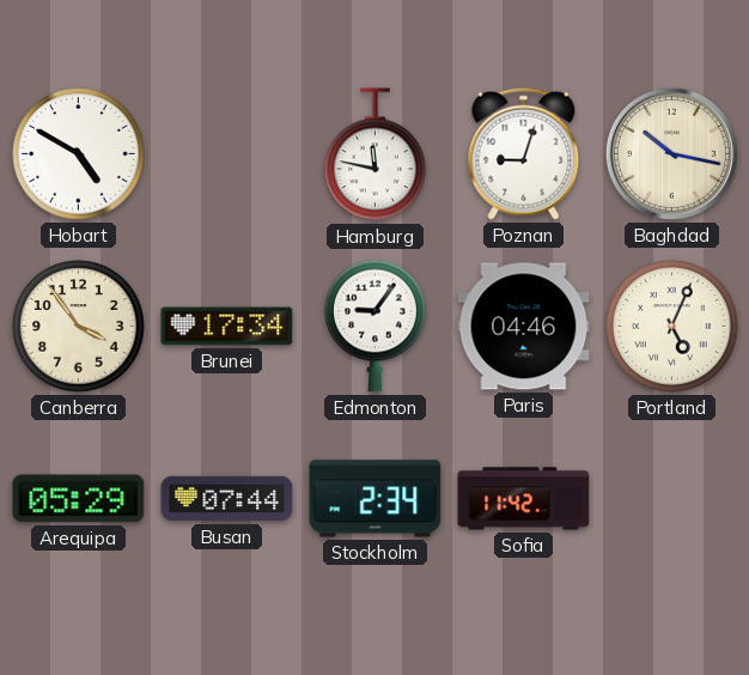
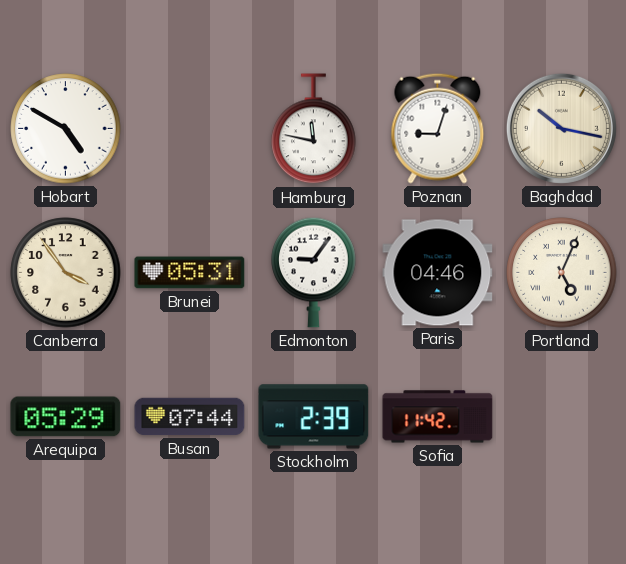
Brunei: 17:34 -> 05:31 (190, 273)
Stockholm: 2:34 -> 2:39 (314, 417)
